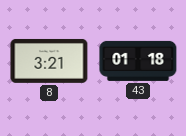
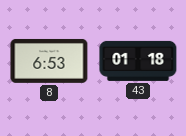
8: 3:21 -> 6:53 (49, 61)
